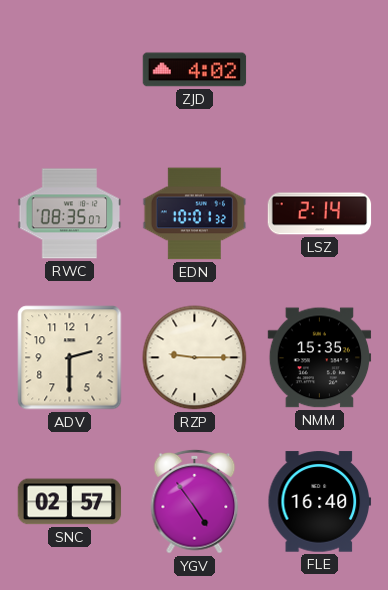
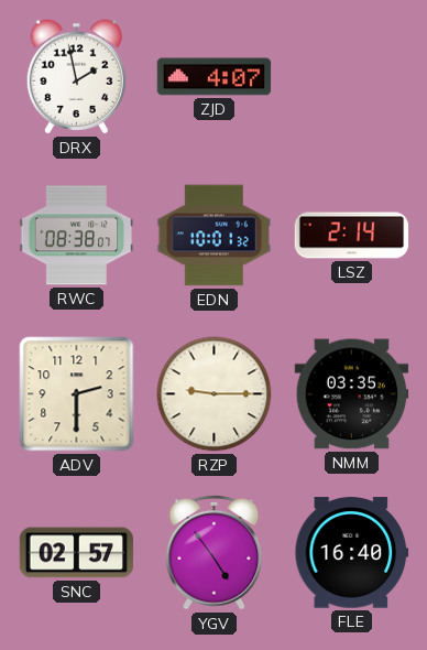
DRX: none -> 1:58 (76, 77)
ZJD: 4:02 -> 4:07 (215, 77)
RWC: 08:35 -> 08:38 (77, 236)
NMM: 15:35 -> 03:35 (352, 394)
